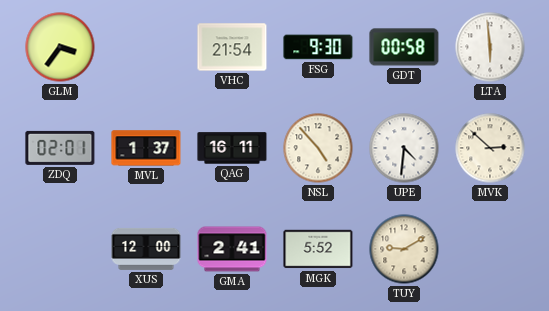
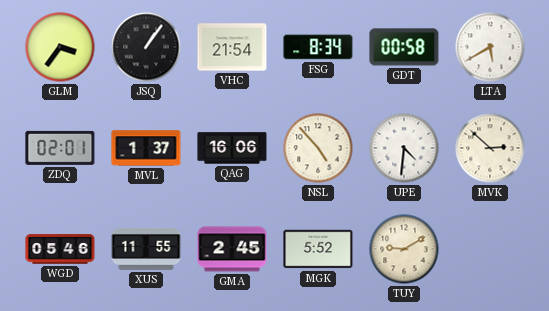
JSQ: none -> 1:06 (146, 47)
FSG: 9:30 -> 8:34 (318, 47)
LTA: 5:59 -> 5:40 (490, 47)
QAG: 16:11 -> 16:06 (232, 148)
WGD: none -> 05:46 (60, 249)
XUS: 12:00 -> 11:55 (146, 249)
GMA: 2:41 -> 2:45 (232, 249)
